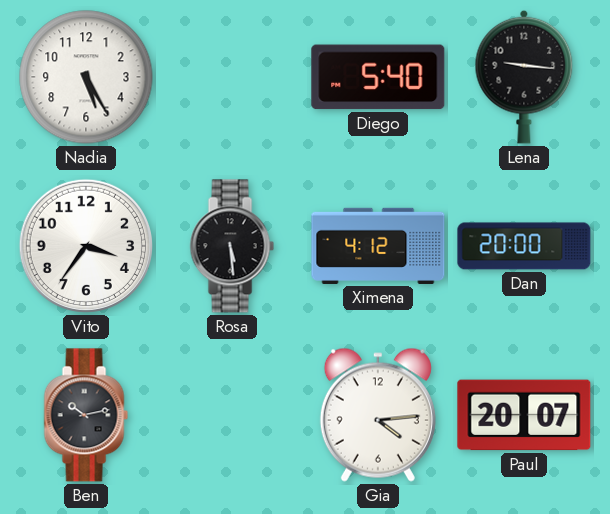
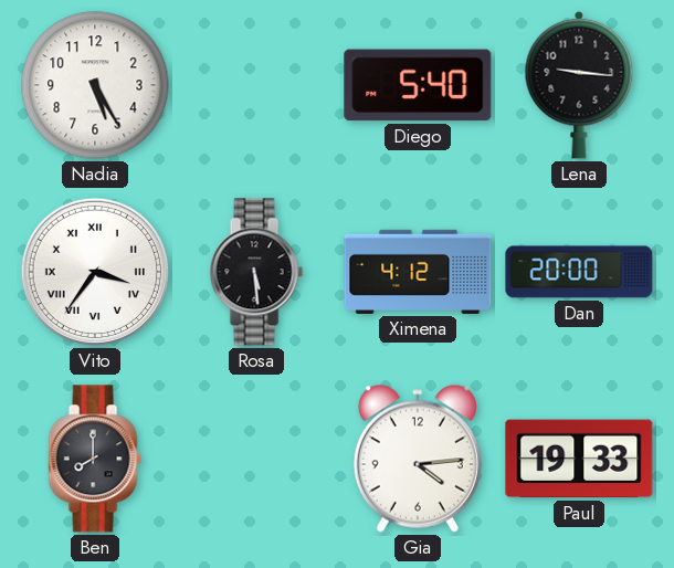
Vito numerals: Arabic -> Roman (95, 272)
Ben: 10:13 -> 8:00 (95, 459)
Paul: 20:07 -> 19:33 (579, 459)
